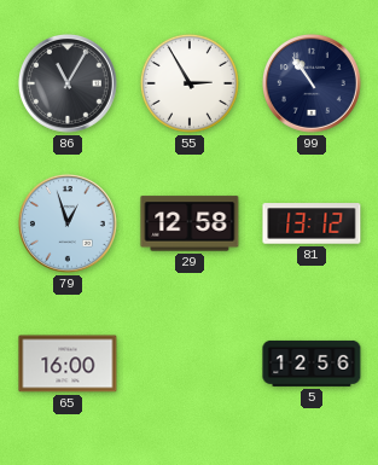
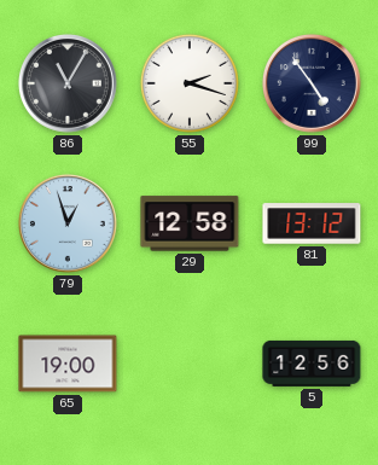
55: 2:55 -> 2:18 (190, 83)
99: 10:54 -> 4:54 (312, 83)
65: 16:00 -> 19:00 (68, 364)
